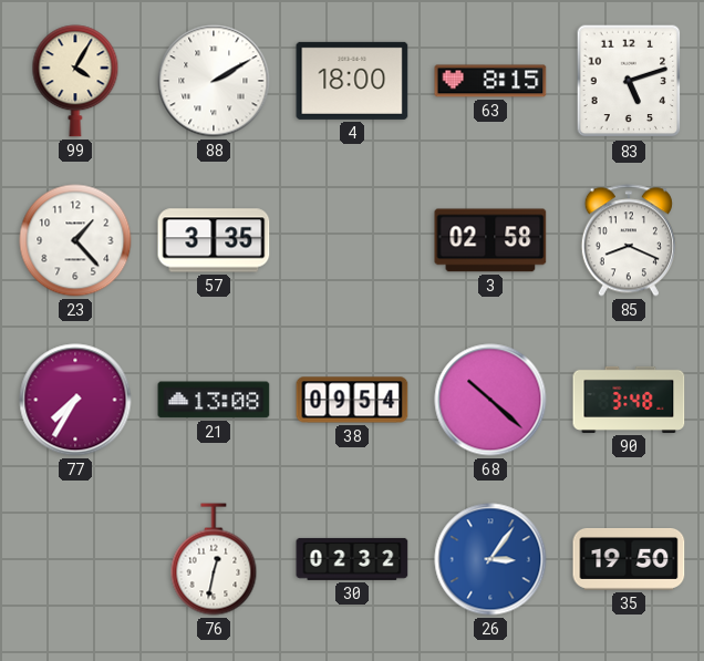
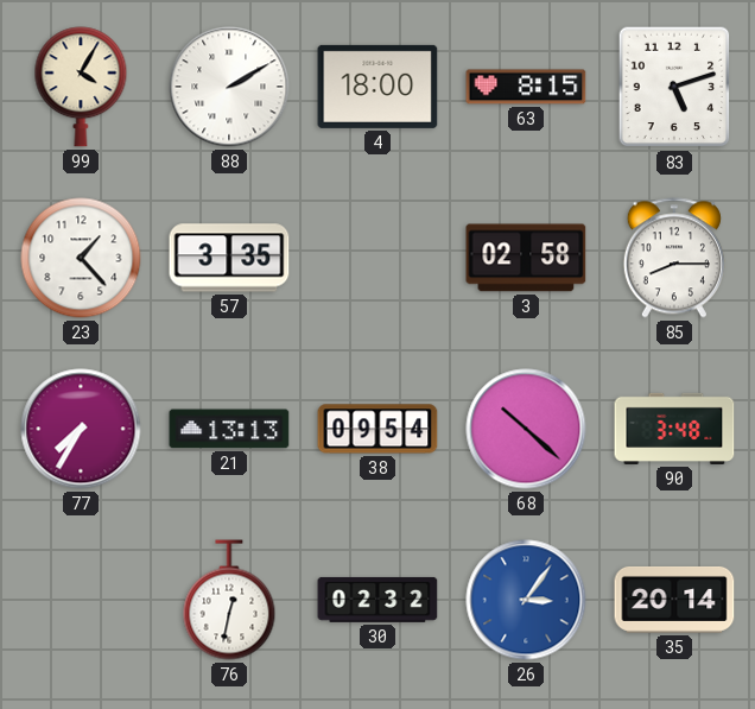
85: 8:19 -> 8:15 (674, 258)
21: 13:08 -> 13:13 (229, 429)
35: 19:50 -> 20:14 (674, 600)
